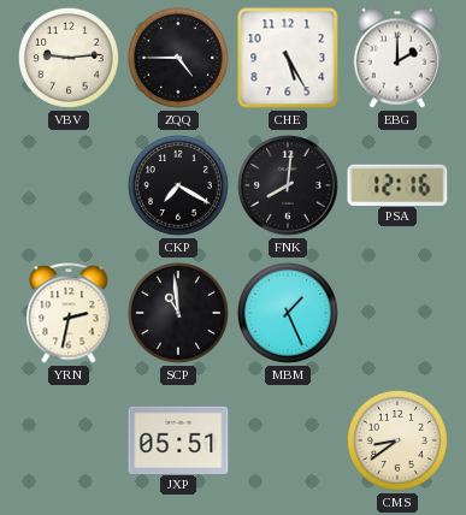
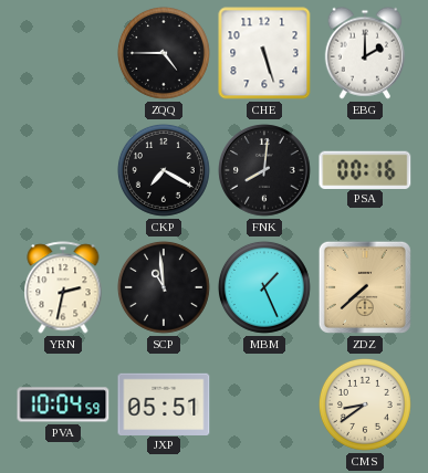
VBV: 9:14 -> none (69, 58)
CHE: 5:25 -> 5:27 (264, 53)
PSA: 12:16 -> 00:16 (365, 169)
ZDZ: none -> 7:38 (365, 287)
PVA: none -> 10:04 (63, 404)
